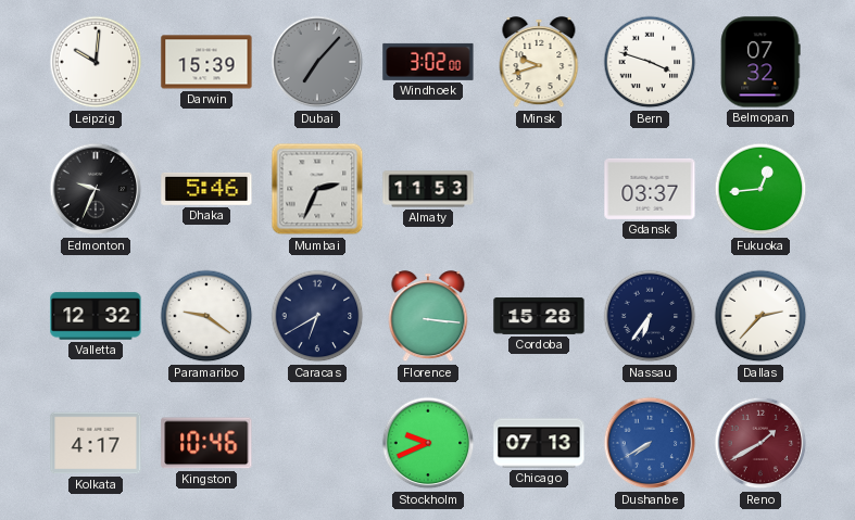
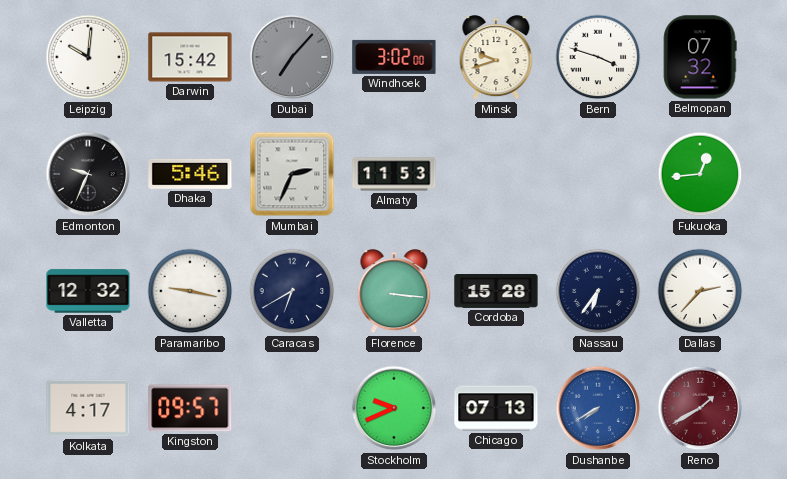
Darwin: 15:39 -> 15:42 (190, 57)
Gdansk: 03:37 -> none (650, 189)
Paramaribo: 9:21 -> 9:17 (190, 291)
Kingston: 10:46 -> 09:57 (190, 408)
